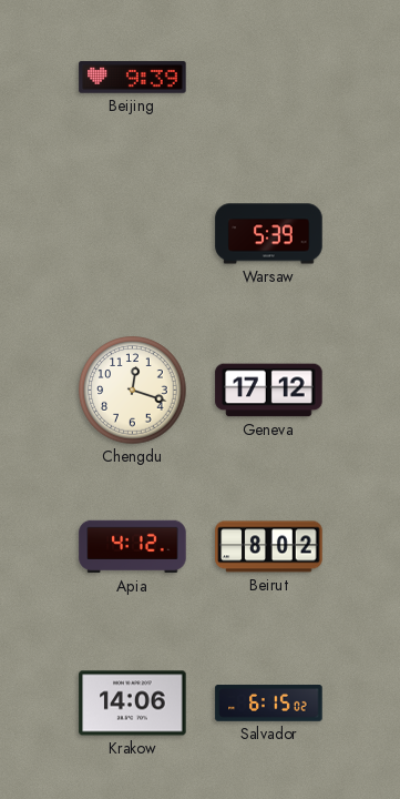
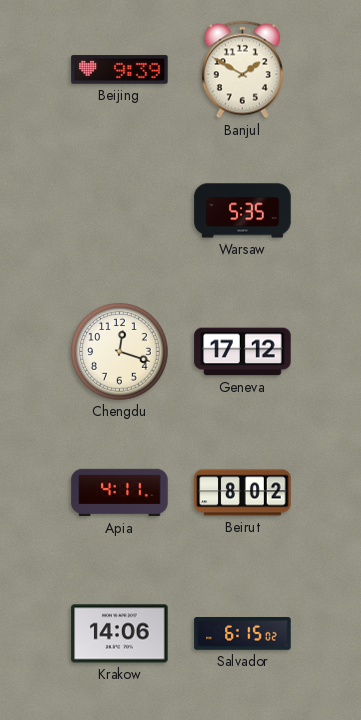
Banjul: none -> 1:50 (242, 70)
Warsaw: 5:39 -> 5:35 (243, 211)
Apia: 4:12 -> 4:11 (120, 493)
